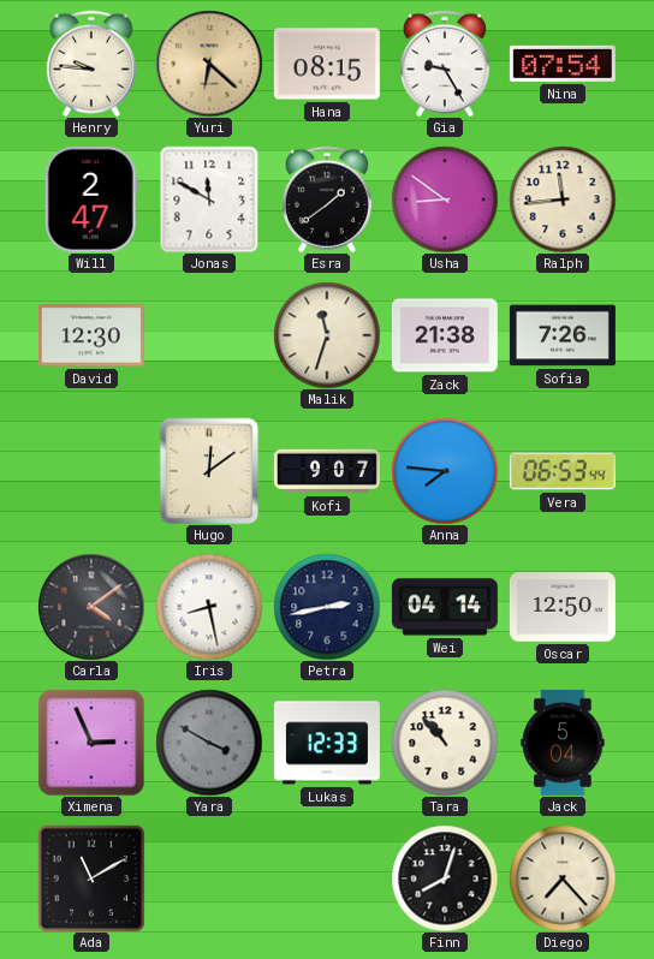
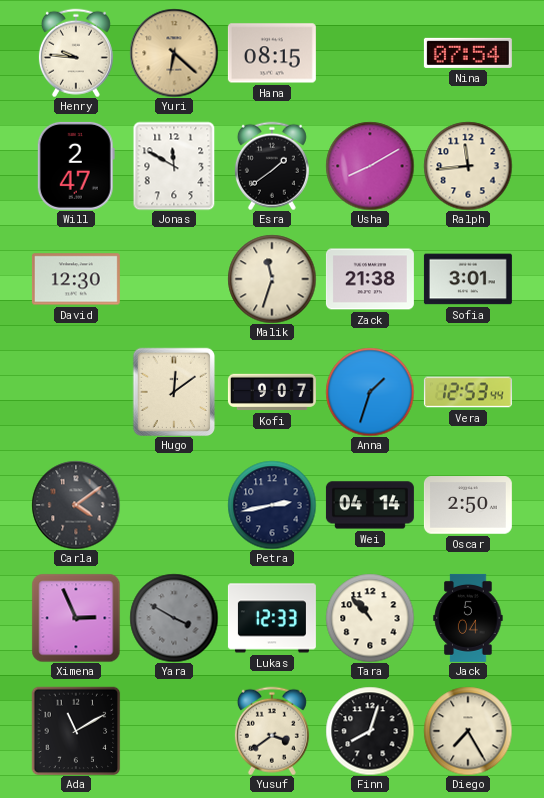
Gia: 9:25 -> none (445, 64)
Usha: 8:51 -> 8:10 (370, 166)
Sofia: 7:26 -> 3:01 (468, 279)
Anna: 7:46 -> 1:33 (370, 392)
Vera: 06:53 -> 12:53 (468, 392)
Iris: 8:28 -> none (209, 607)
Oscar: 12:50 -> 2:50 (468, 505)
Yusuf: none -> 3:39 (272, 731)
Diego: 7:23 -> 7:25 (468, 731)
